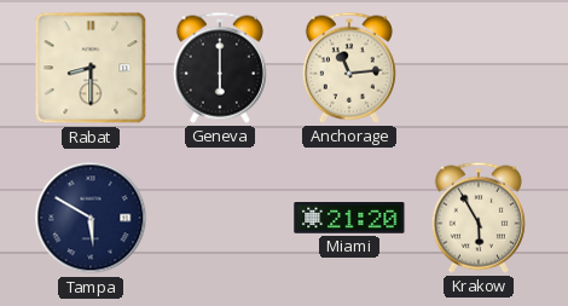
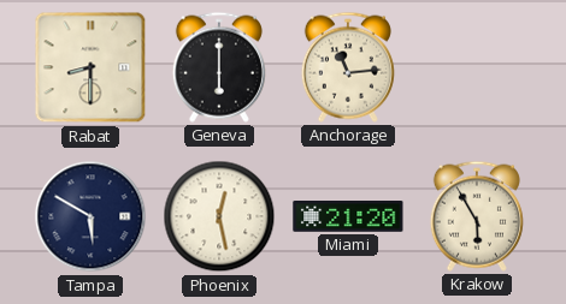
Phoenix: none -> 12:28 (219, 216)
